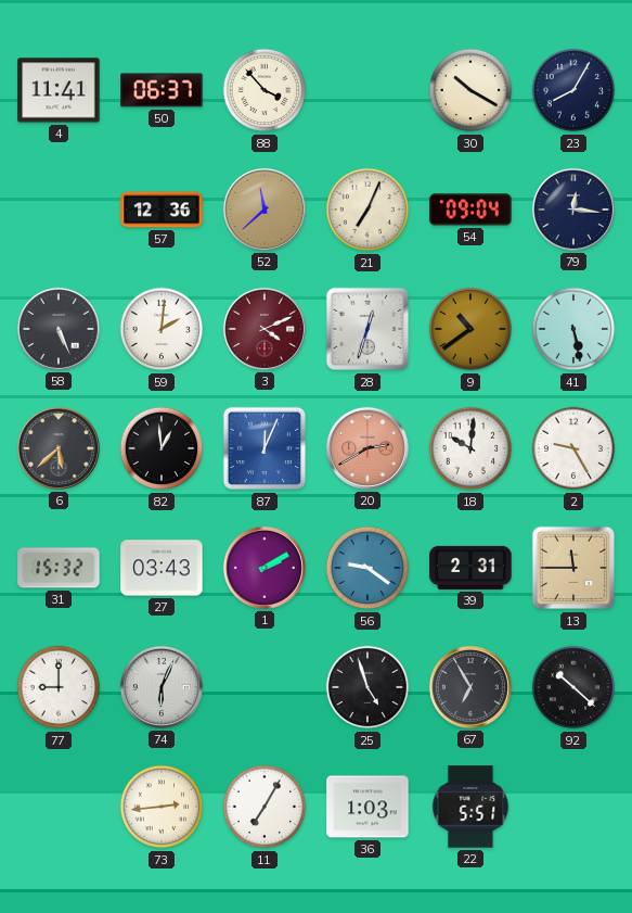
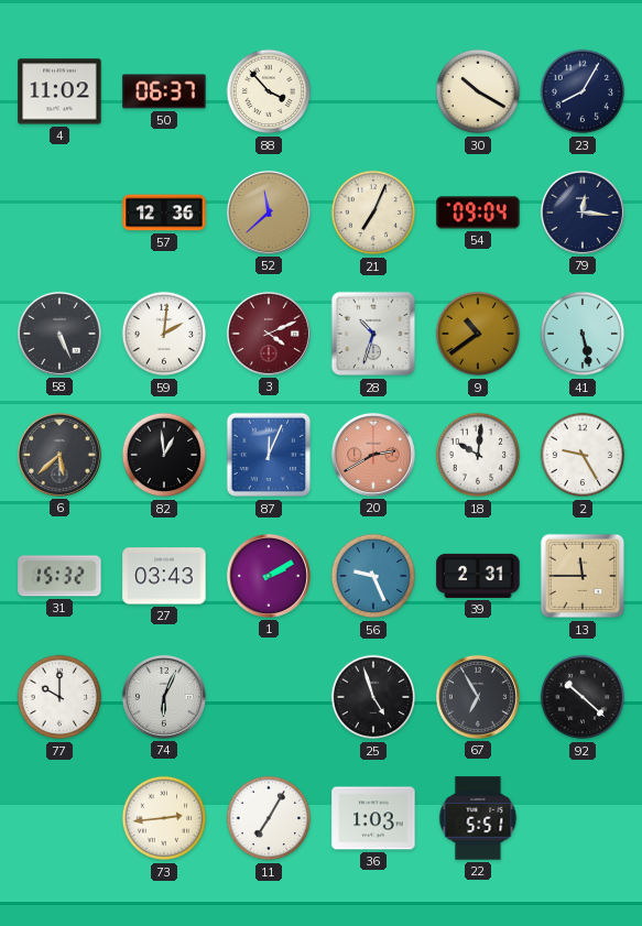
4: 11:41 -> 11:02 (59, 91)
28: 12:33 -> 10:33 (373, 334)
56: 9:21 -> 9:26 (373, 576)
77: 9:00 -> 10:00 (59, 697)
